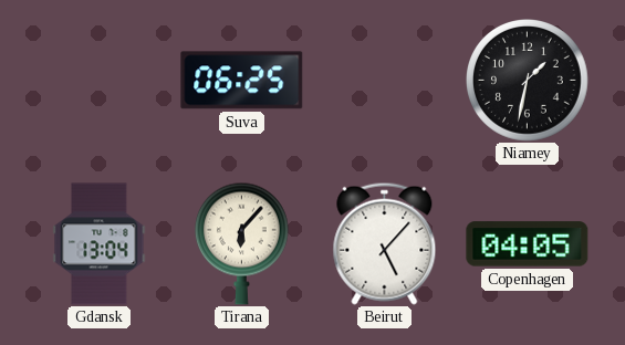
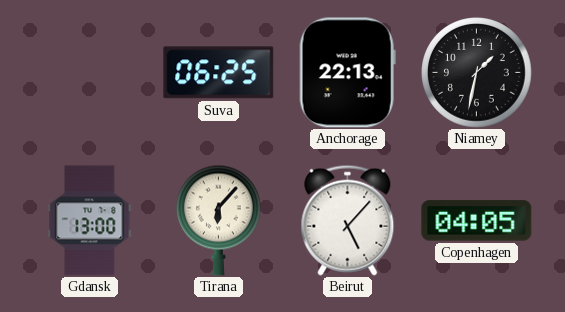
Anchorage: none -> 22:13 (347, 73)
Gdansk: 13:04 -> 13:00 (90, 221)
